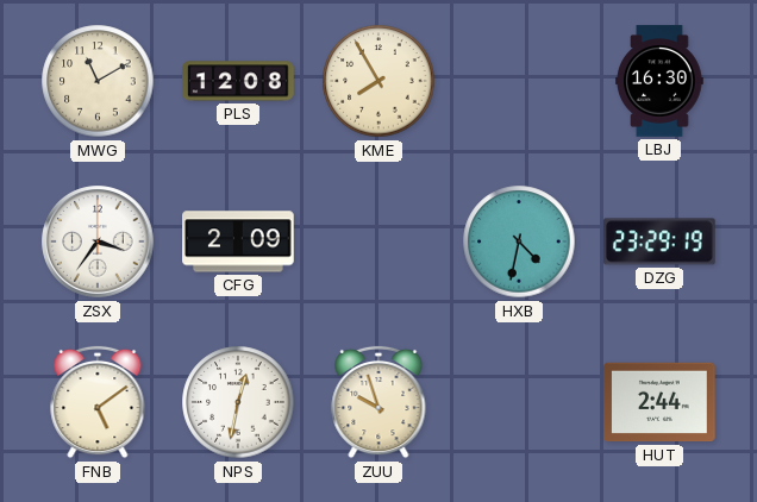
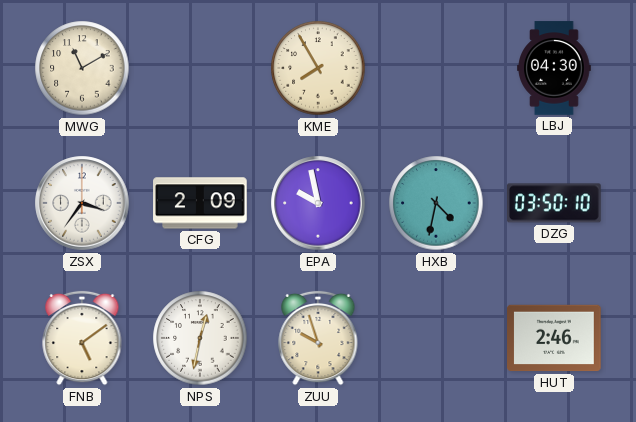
PLS: 12:08 -> none (238, 81)
LBJ: 16:30 -> 04:30 (554, 68)
EPA: none -> 9:58 (318, 203)
DZG: 23:29 -> 03:50 (555, 203)
HUT: 2:44 -> 2:46 (554, 338)
